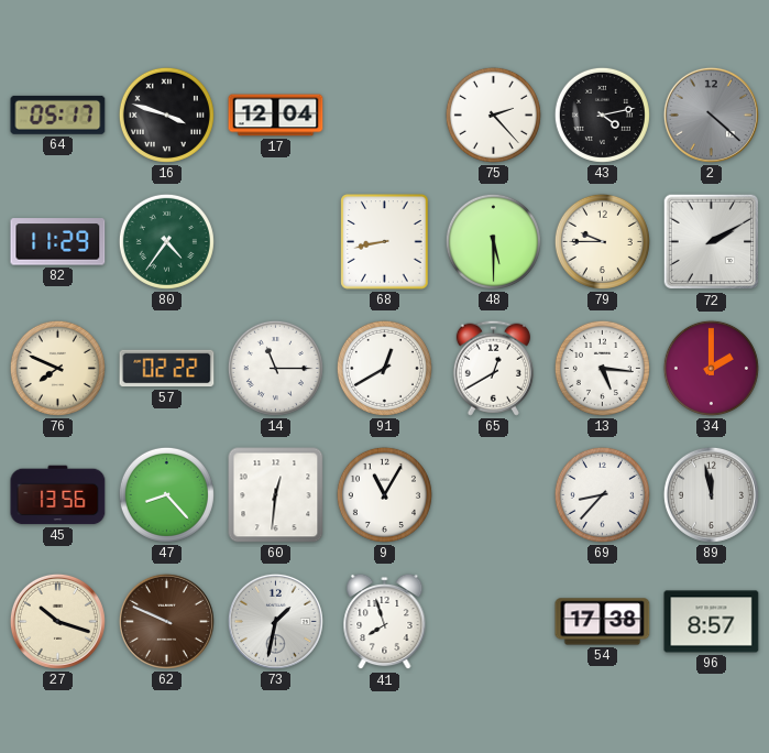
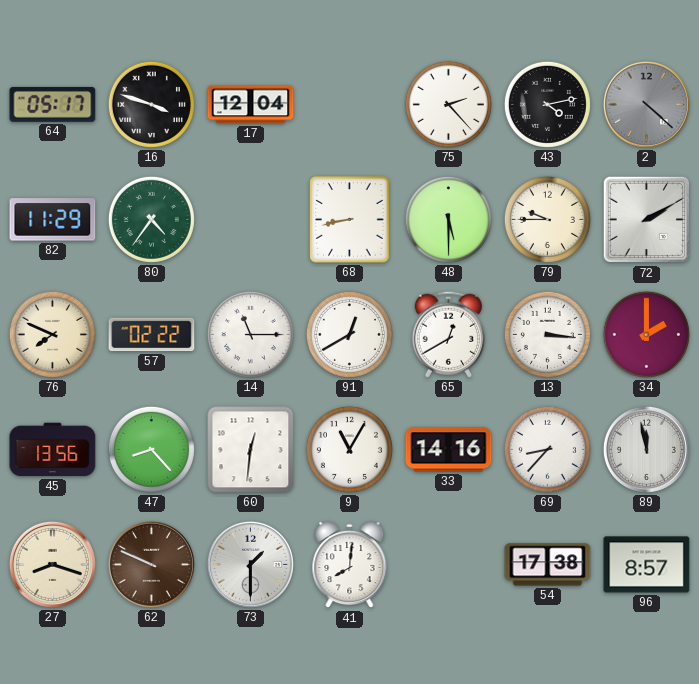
13: 5:16 -> 3:16 (547, 334)
33: none -> 14:16 (449, 450)
27: 10:18 -> 8:18 (52, 564)
73: 1:32 -> 1:30 (250, 564)
41: 7:57 -> 8:01 (350, 565)
